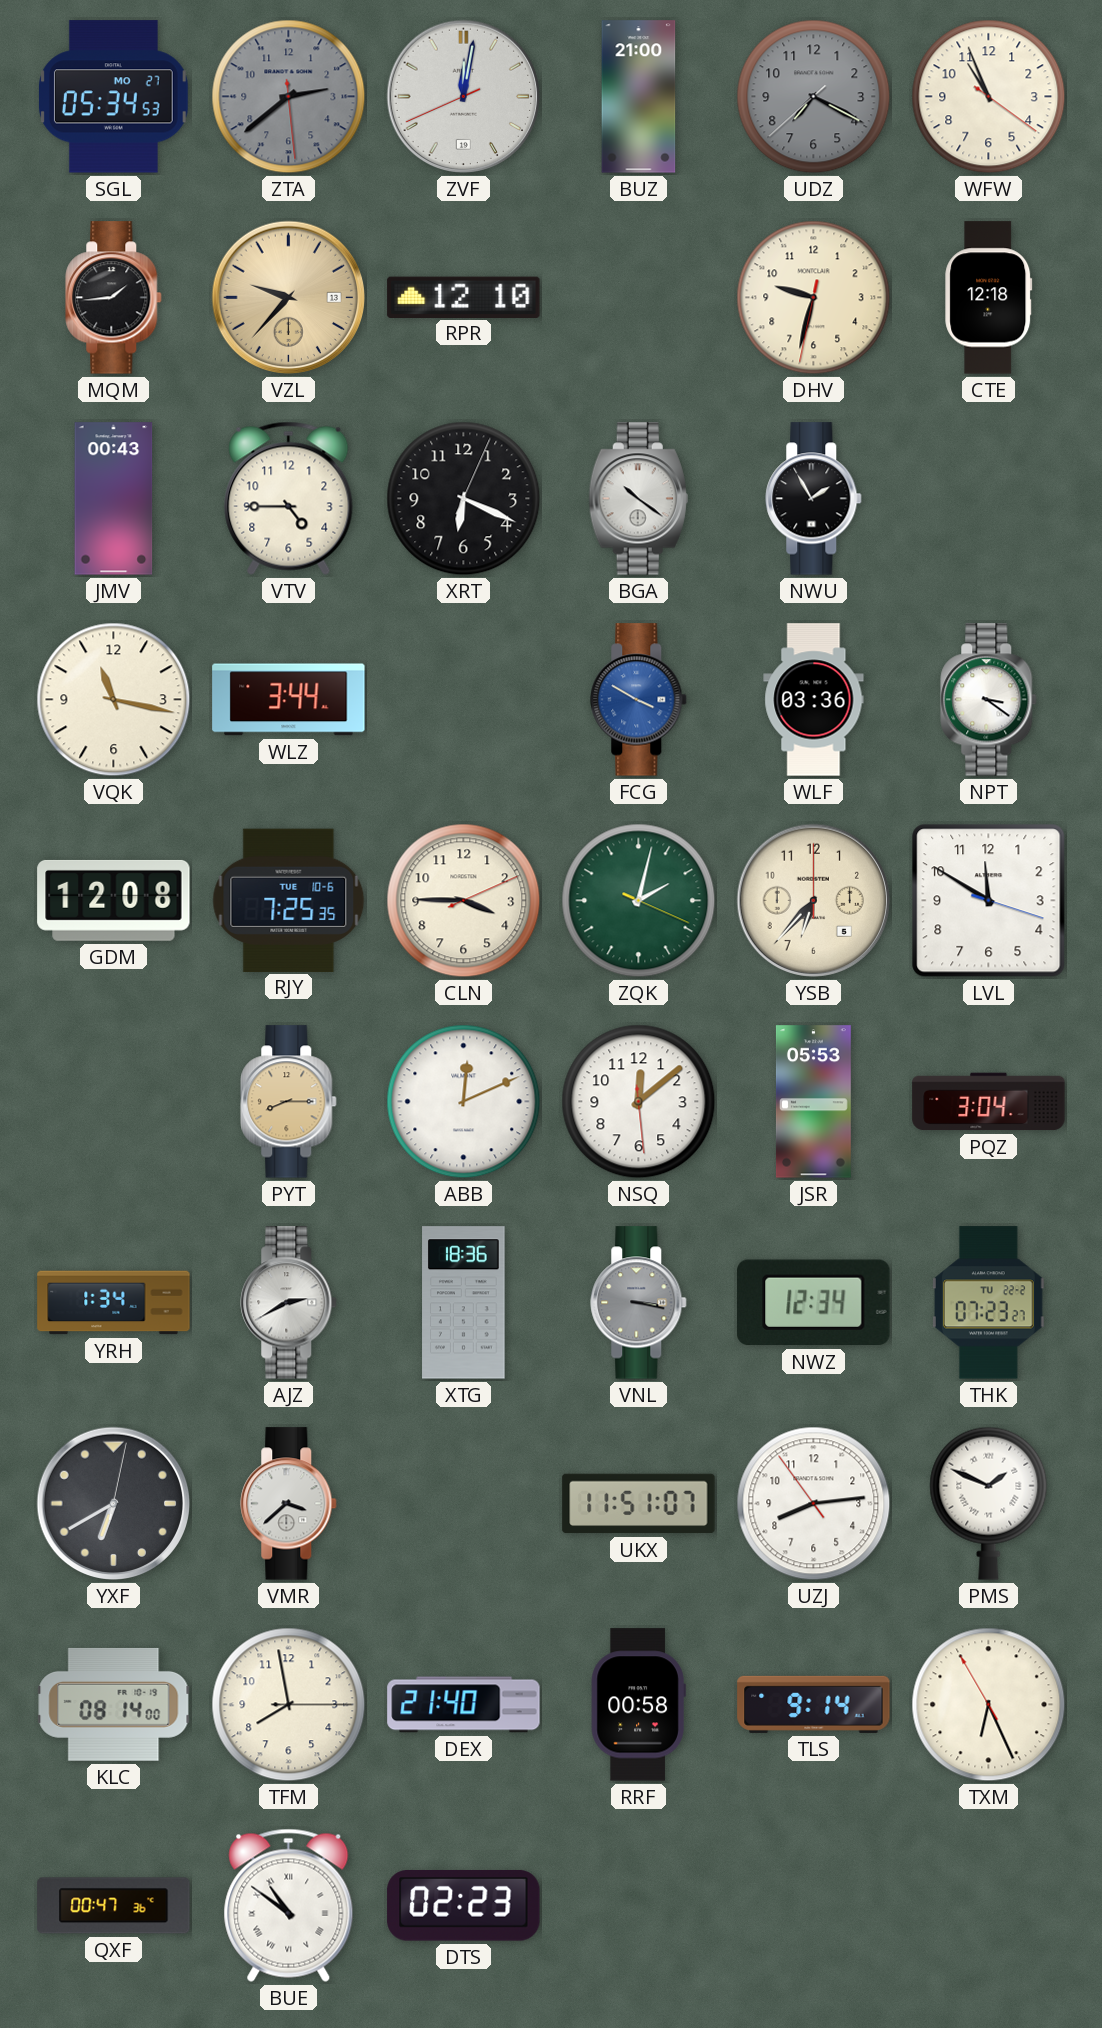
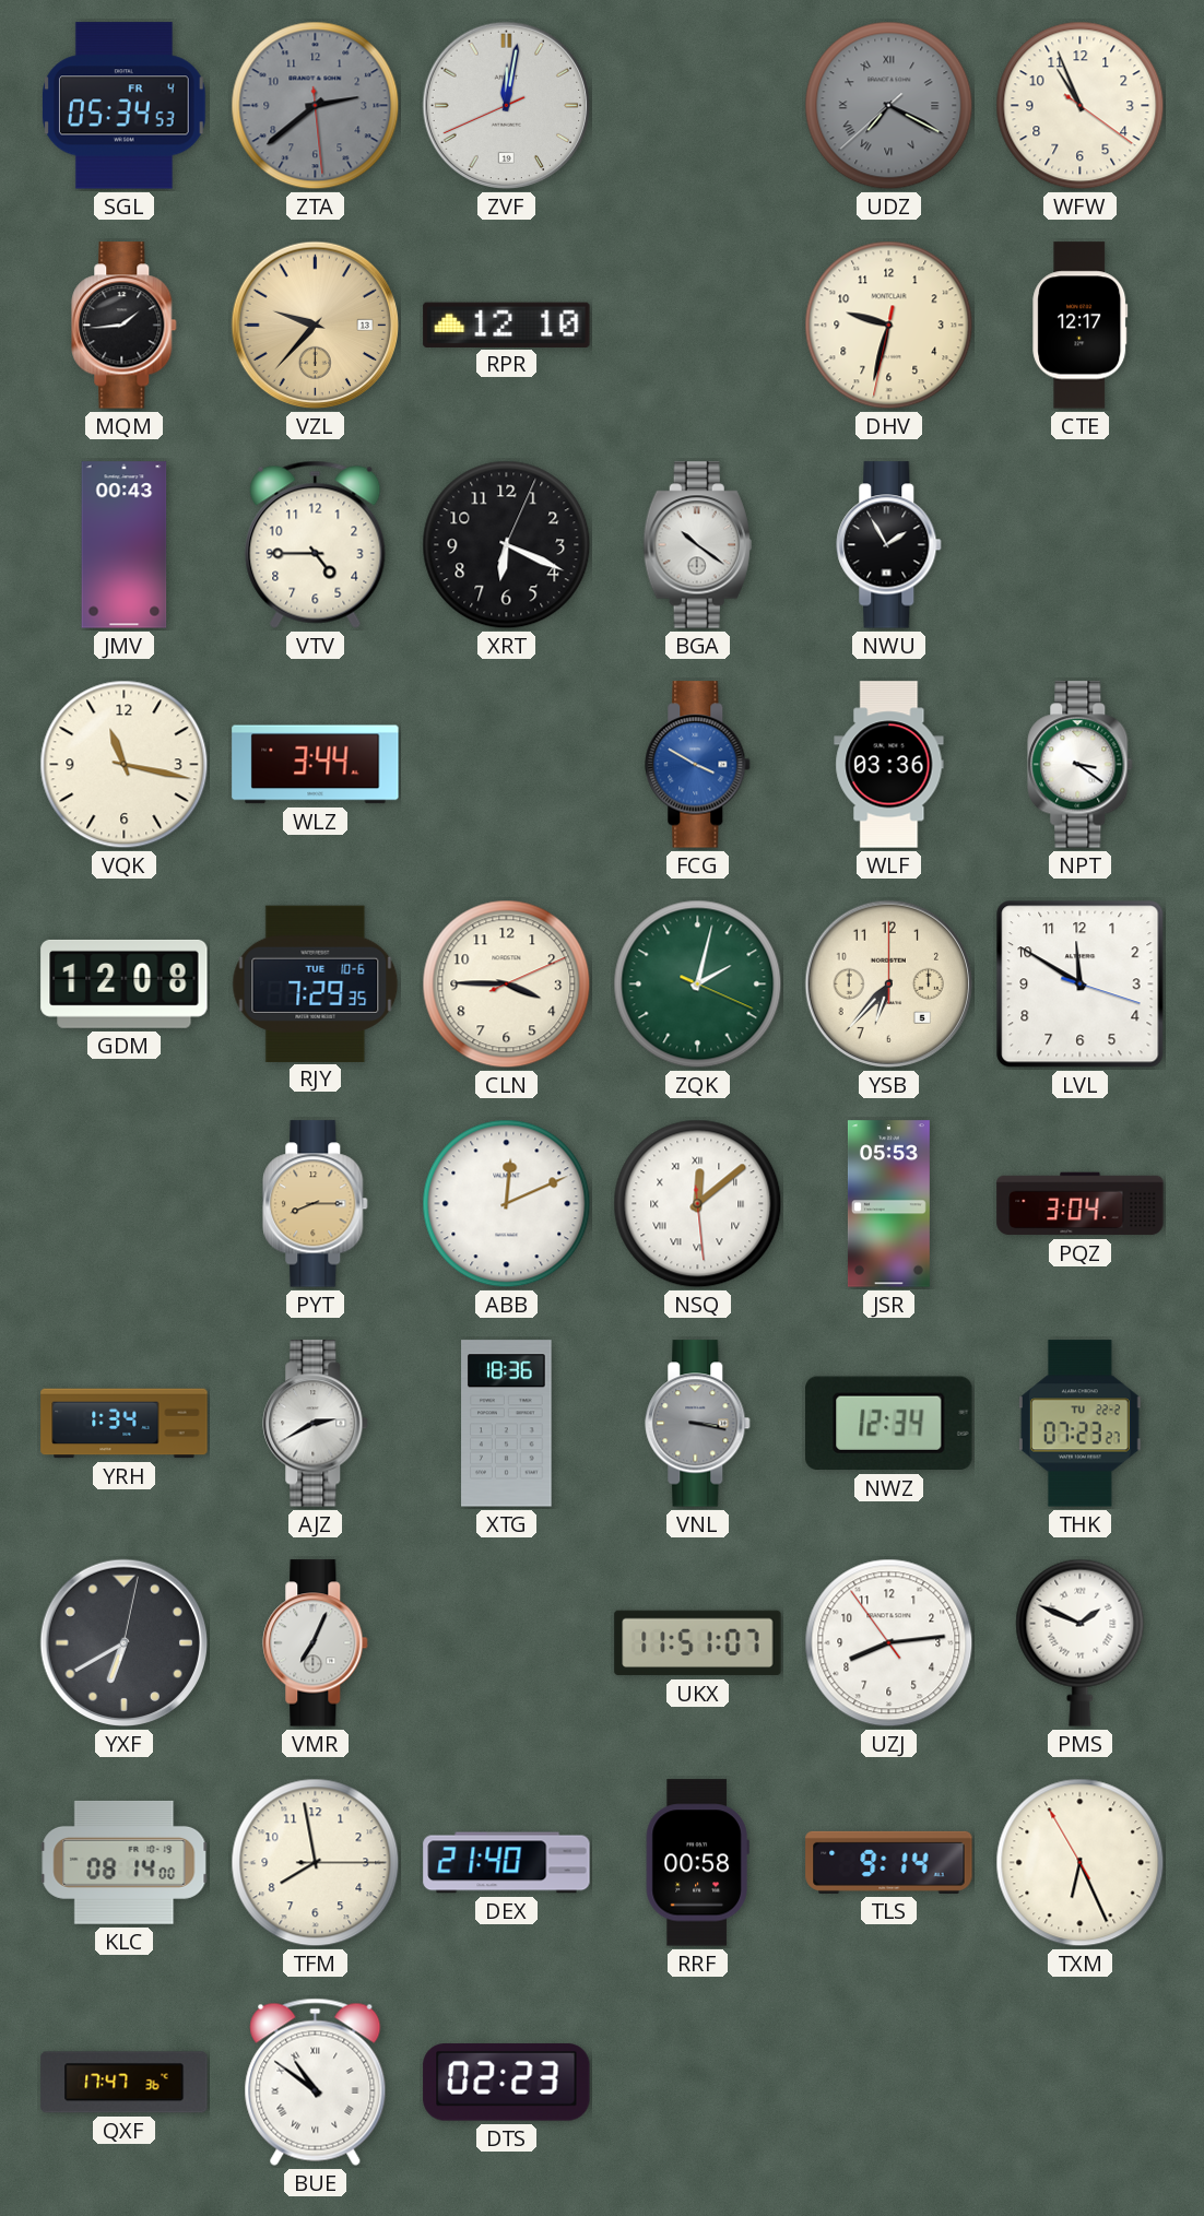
SGL date: MO 27 -> FR 4 (123, 106)
BUZ: 21:00 -> none (639, 97)
UDZ numerals: Arabic -> Roman (889, 106)
CTE: 12:18 -> 12:17 (1081, 326)
RJY: 7:25 -> 7:29 (316, 983)
NSQ numerals: Arabic -> Roman (698, 1204)
VMR: 3:38 -> 7:04 (316, 1643)
QXF: 00:47 -> 17:47 (125, 2083)
